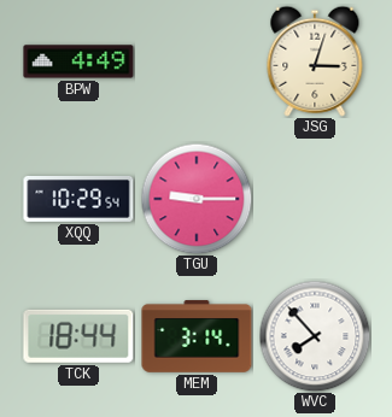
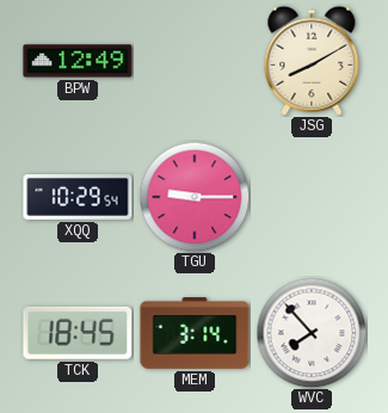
BPW: 4:49 -> 12:49 (78, 61)
JSG: 3:03 -> 8:10 (312, 61)
TCK: 18:44 -> 18:45 (78, 333)
